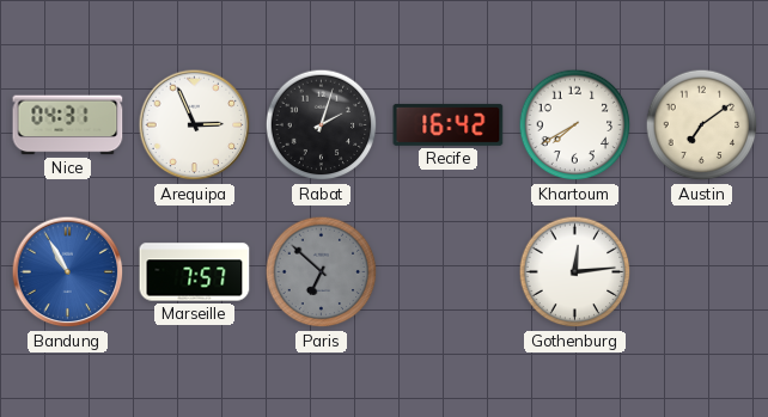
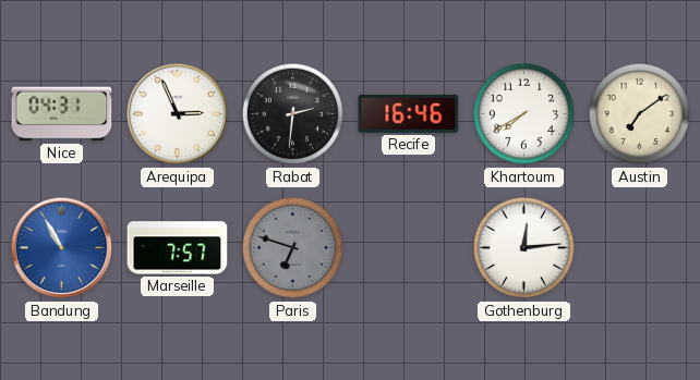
Rabat: 2:03 -> 2:31 (293, 114)
Recife: 16:42 -> 16:46 (409, 113)
Paris: 6:52 -> 6:48 (293, 248)
